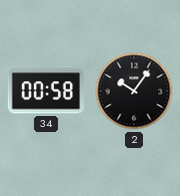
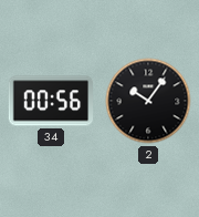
34: 00:58 -> 00:56 (51, 101)
